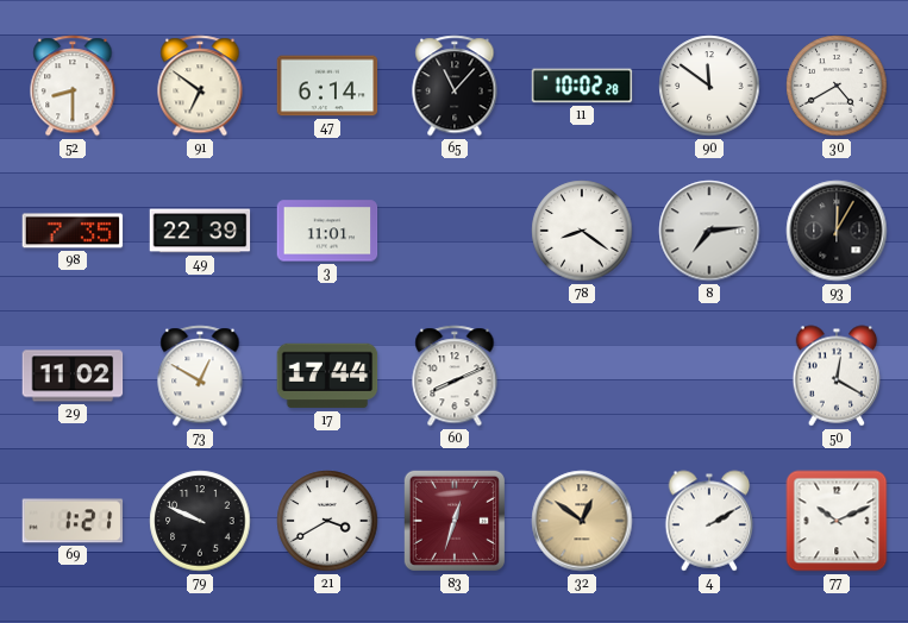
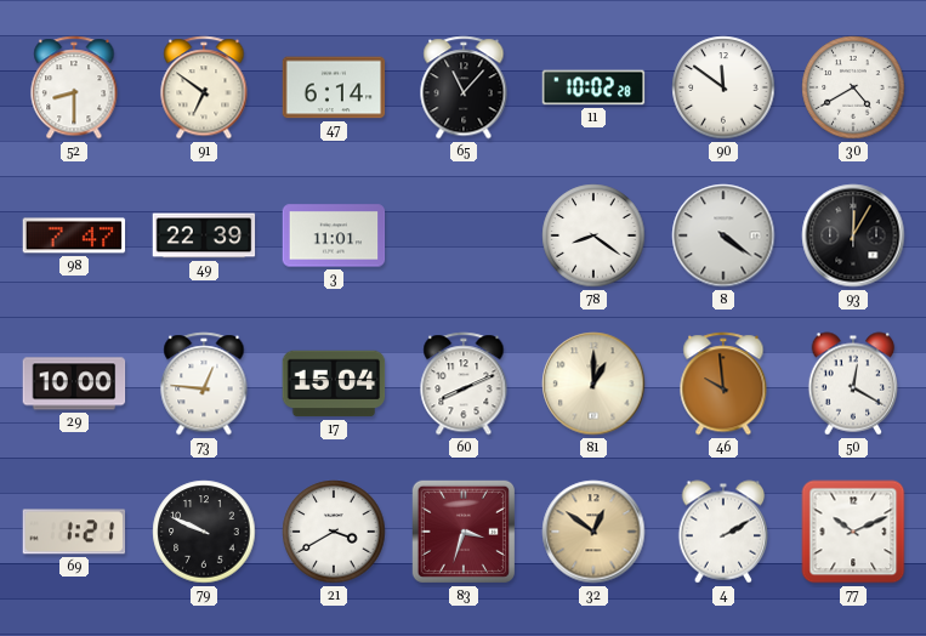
98: 7:35 -> 7:47 (74, 235)
8: 7:14 -> 4:21 (723, 235)
29: 11:02 -> 10:00 (74, 384)
73: 12:50 -> 12:46 (204, 384)
17: 17:44 -> 15:04 (334, 384)
81: none -> 1:00 (593, 384)
46: none -> 9:59 (723, 384)
83: 12:33 -> 3:33 (464, 532)
